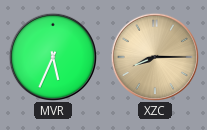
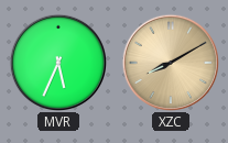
XZC: 8:15 -> 8:10 (170, 62)
